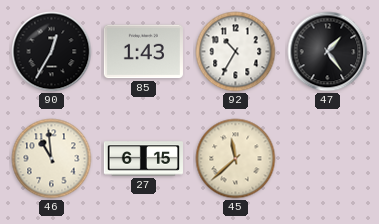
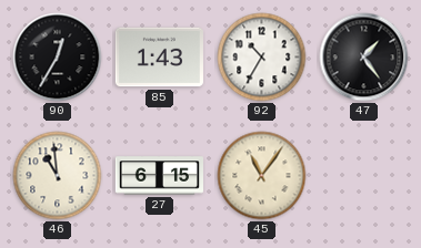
45: 11:38 -> 11:06 (262, 176)
